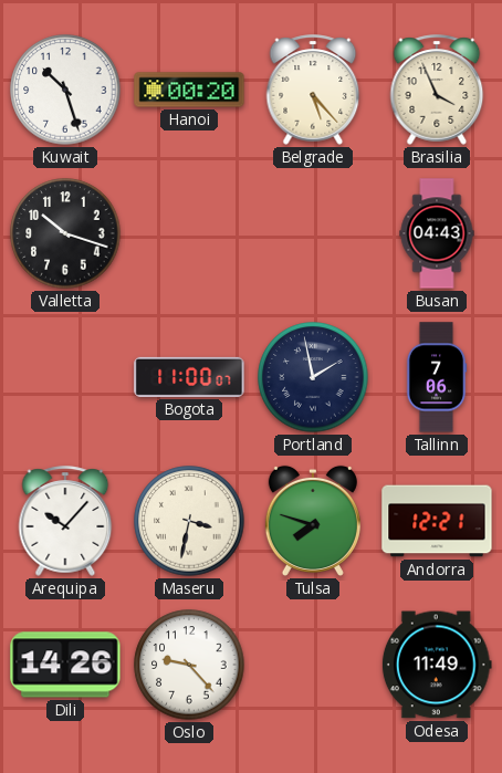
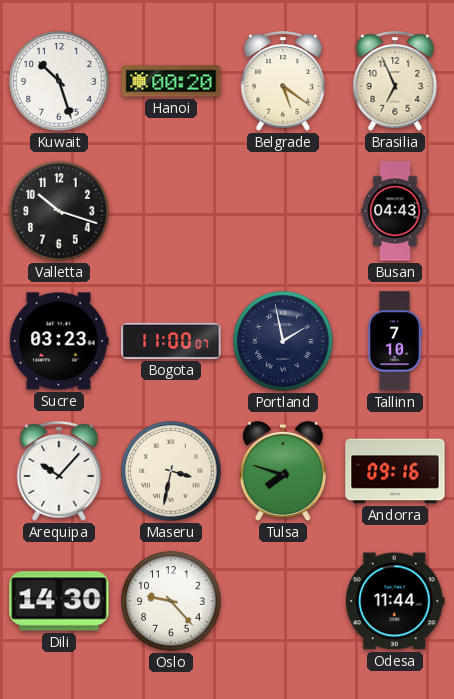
Belgrade: 5:23 -> 5:21 (283, 81)
Brasilia: 3:56 -> 6:56 (395, 81)
Sucre: none -> 03:23 (59, 341)
Tallinn: 7:06 -> 7:10 (395, 341)
Andorra: 12:21 -> 09:16 (395, 471)
Dili: 14:26 -> 14:30 (59, 601)
Odesa: 11:49 -> 11:44 (395, 601)
